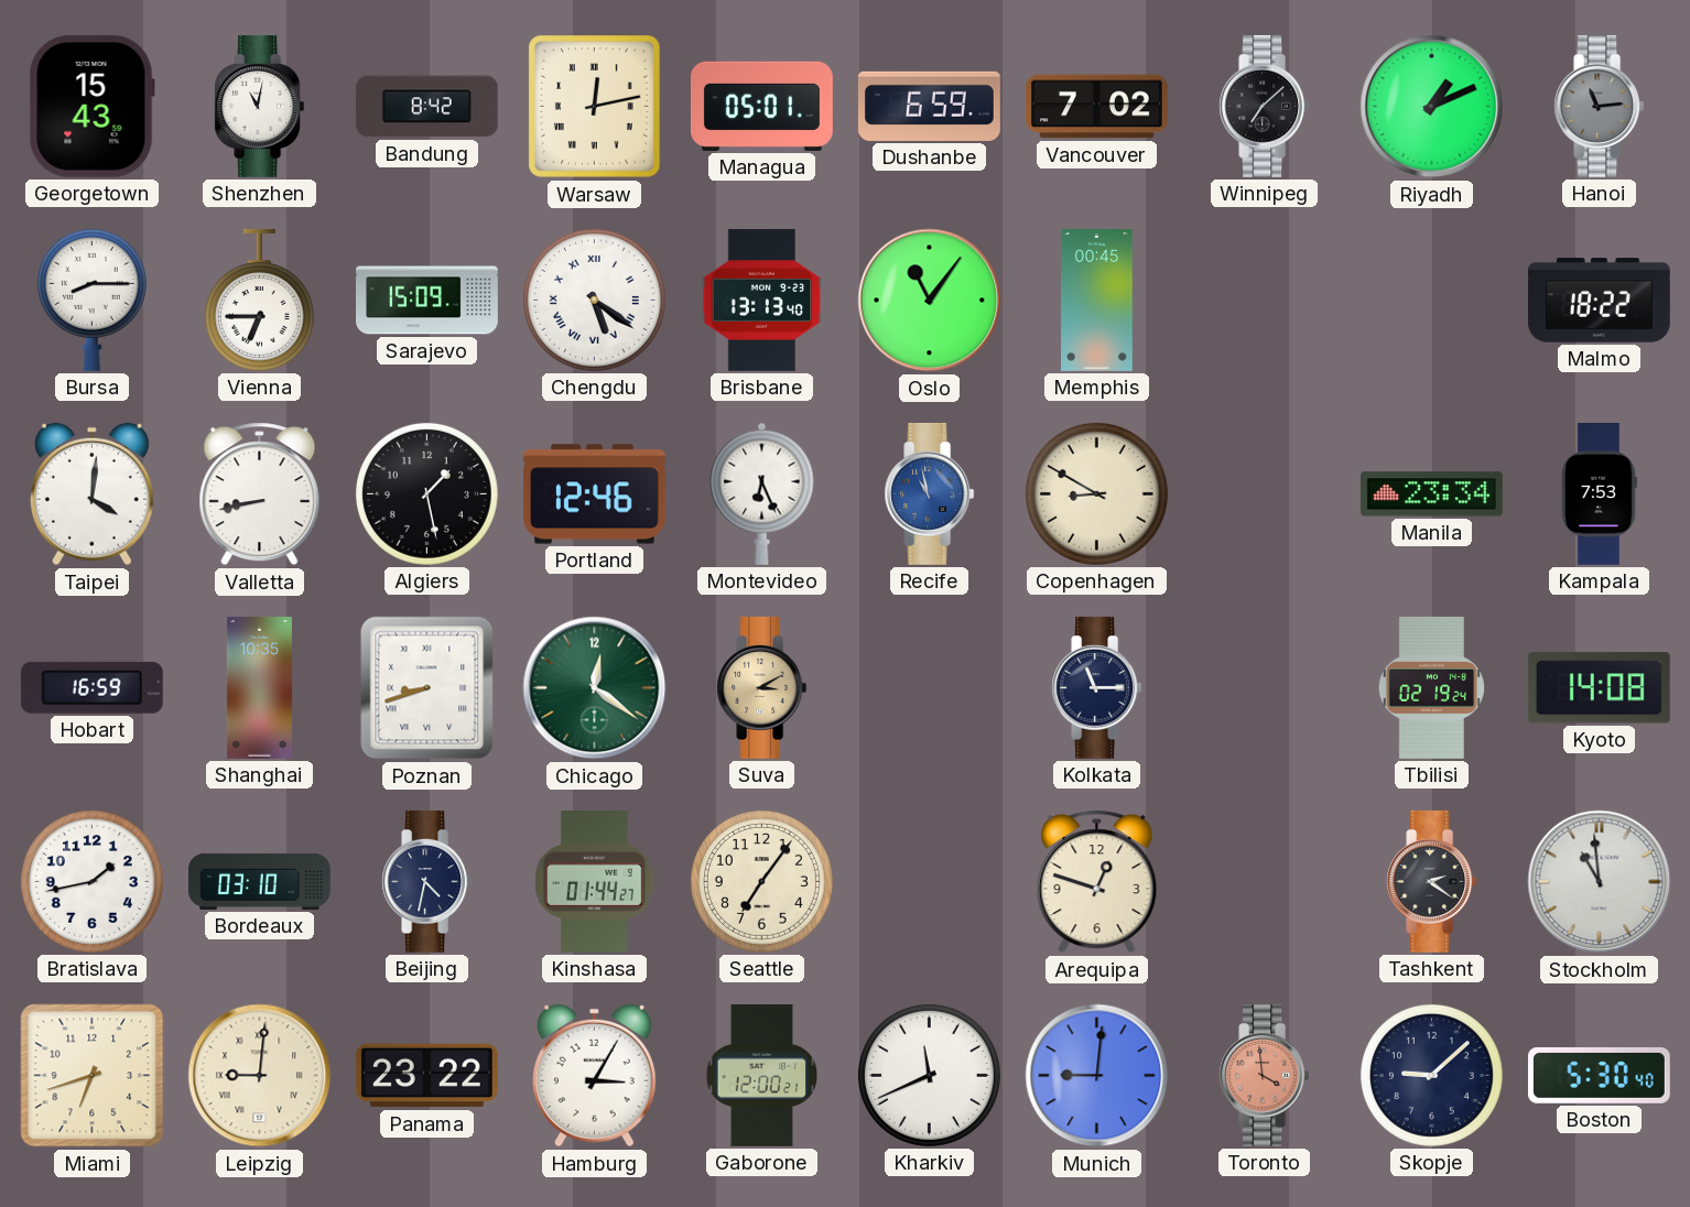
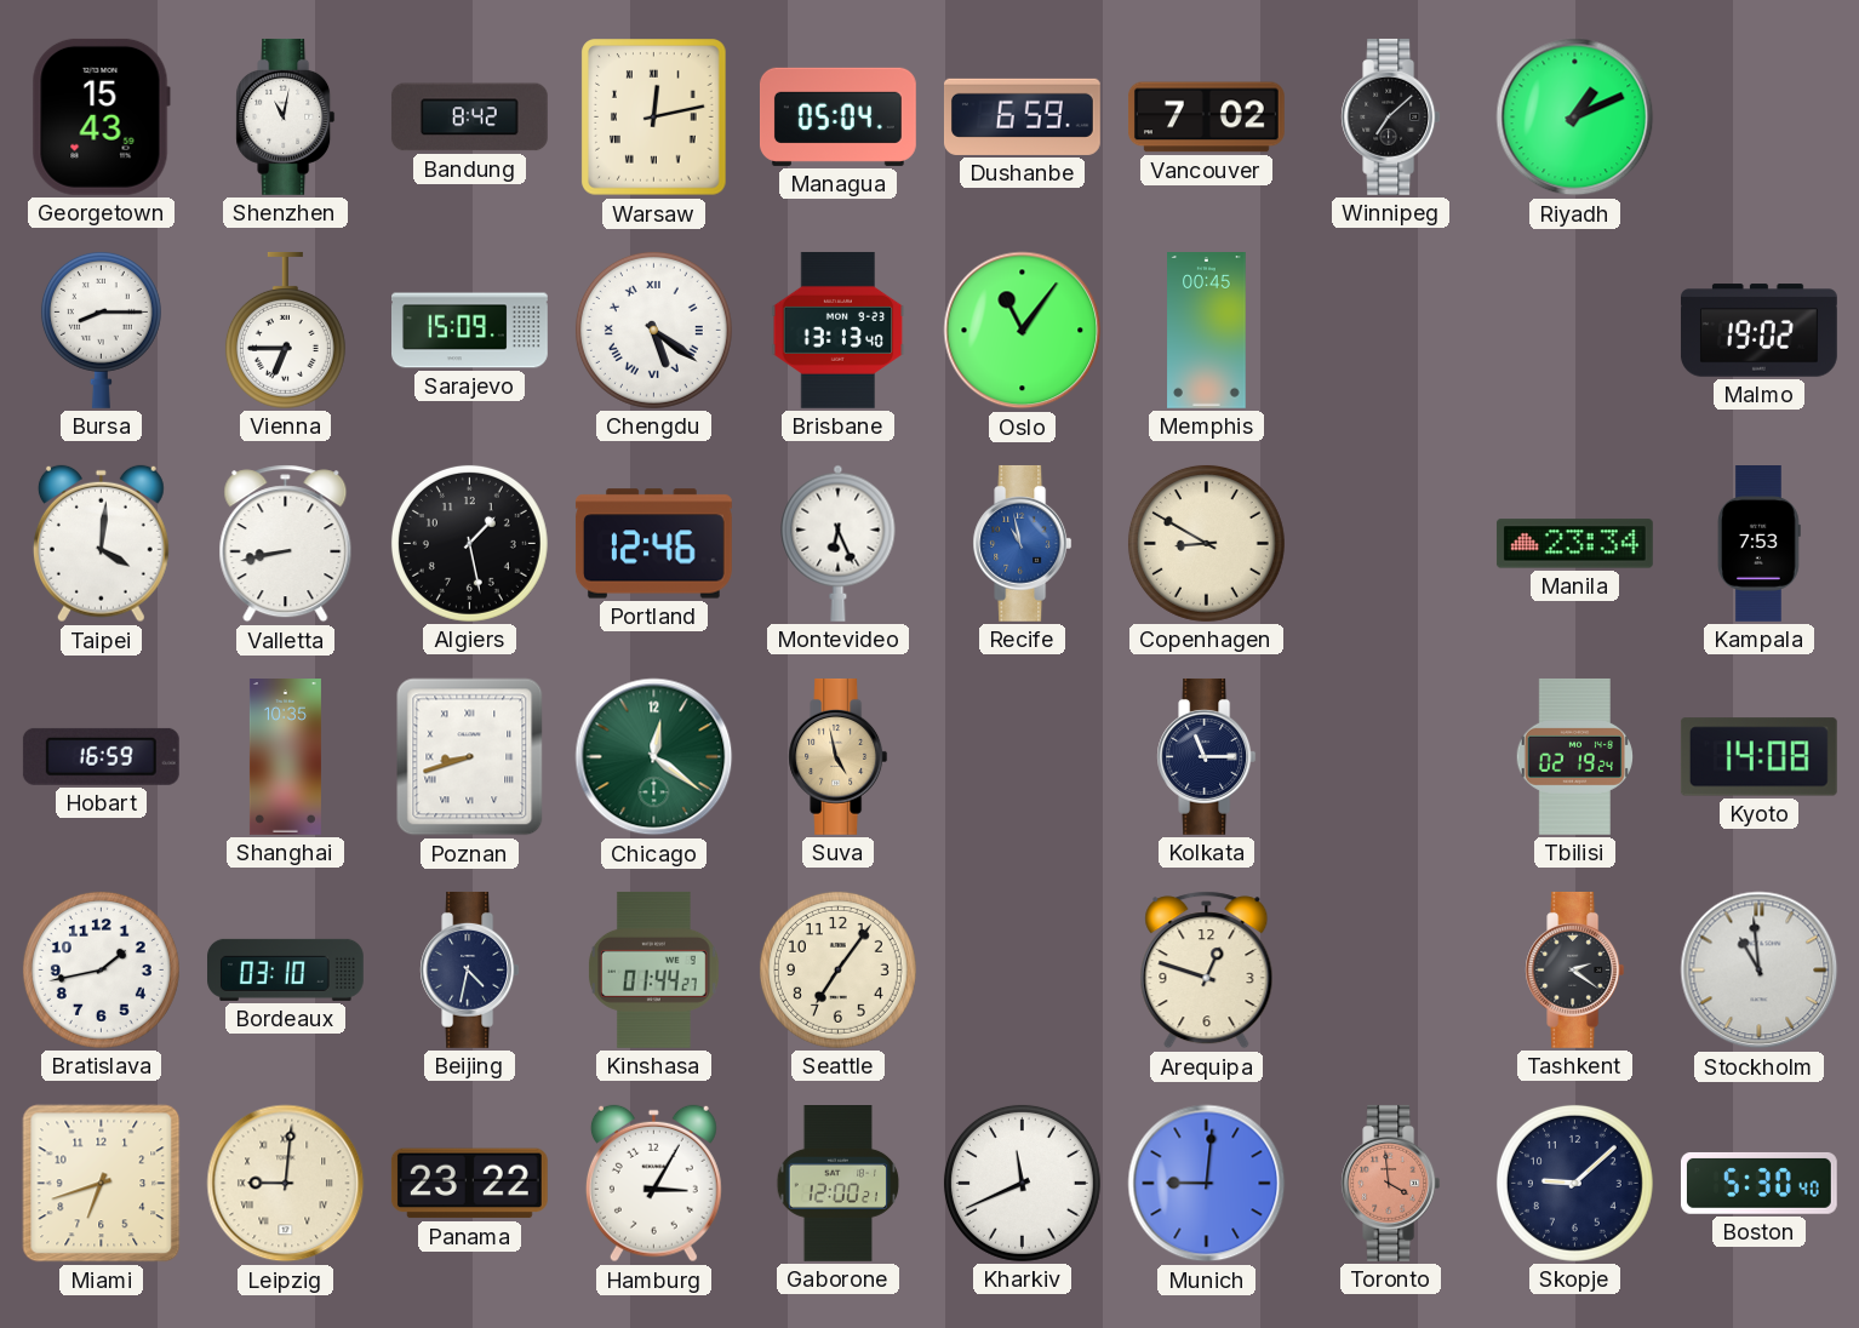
Managua: 05:01 -> 05:04 (837, 116)
Hanoi: 11:14 -> none (1600, 106)
Malmo: 18:22 -> 19:02 (1758, 331)
Suva: 3:10 -> 4:58 (839, 756)
